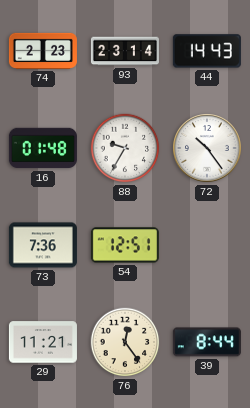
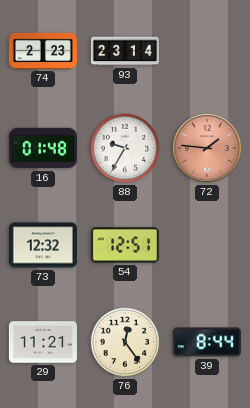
44: 14:43 -> none (207, 51)
72: 10:24 -> 1:46 (207, 148)
72 dial: white -> salmon (207, 148)
73: 7:36 -> 12:32 (43, 245)
